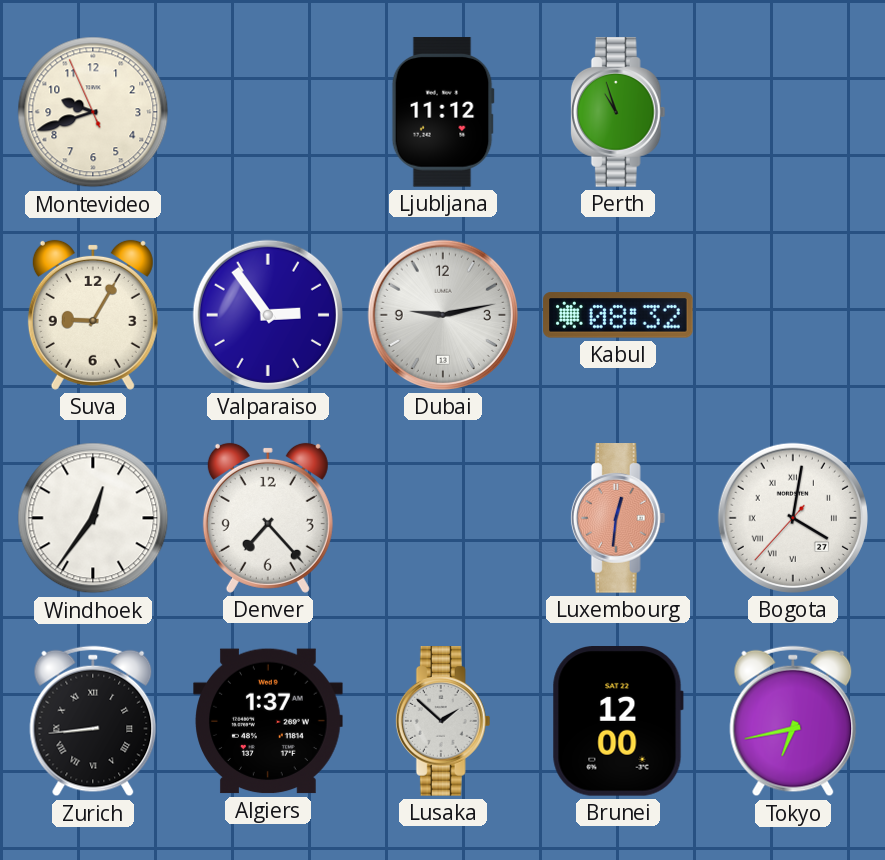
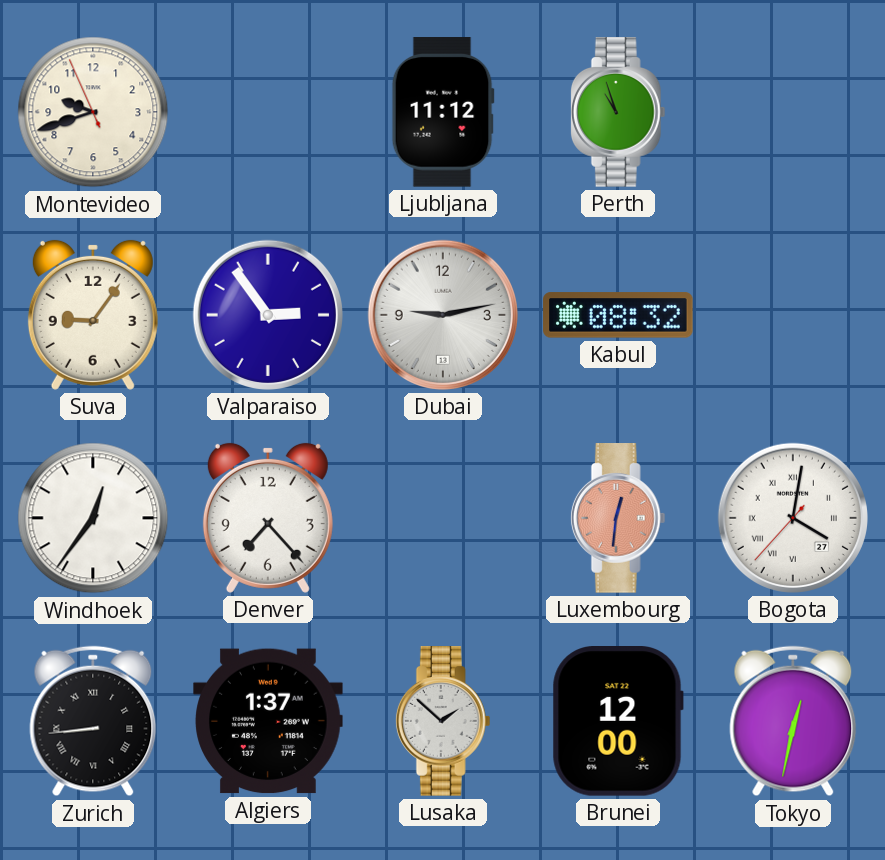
Suva: 9:05 -> 9:06 (93, 315)
Tokyo: 6:43 -> 12:32 (793, 721)
